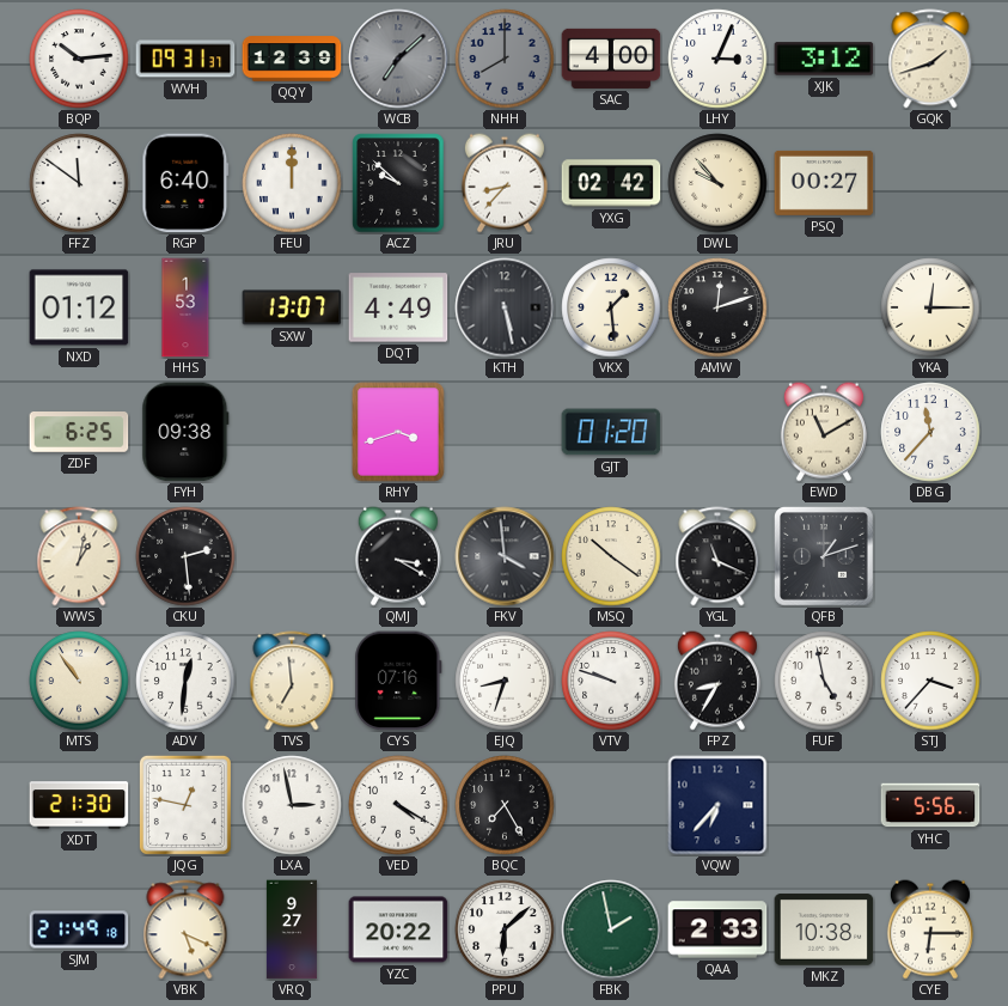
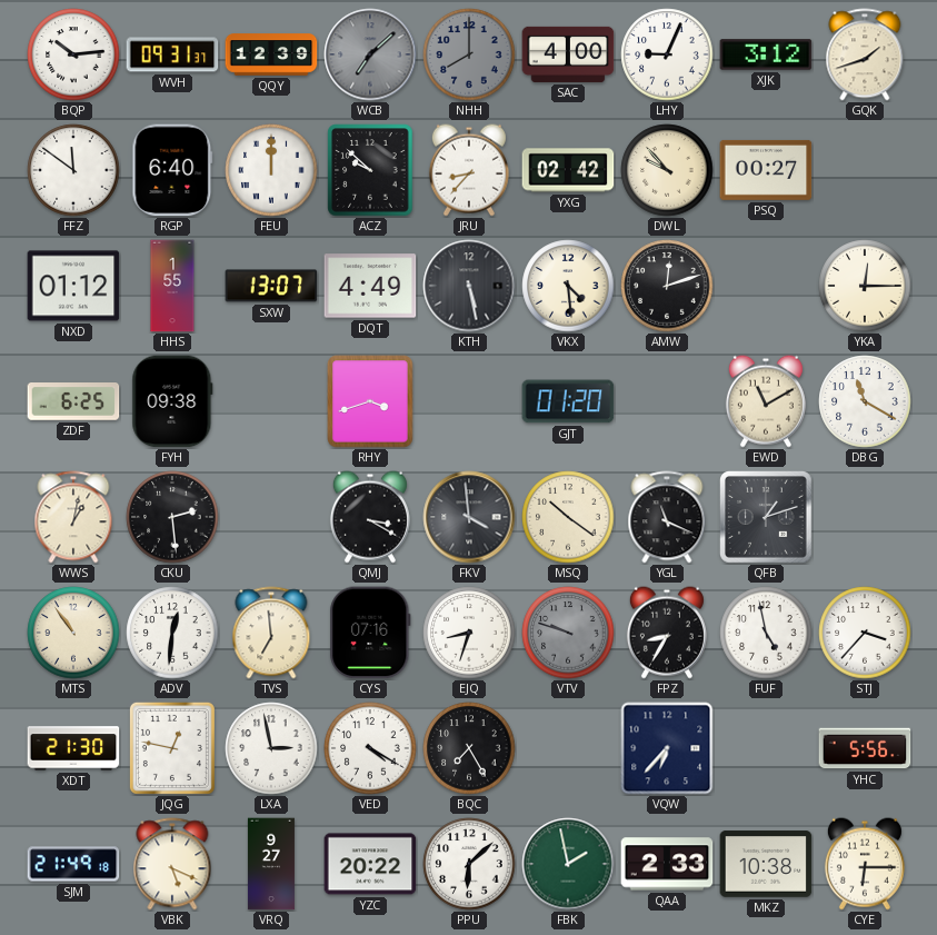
LHY: 3:04 -> 9:04 (667, 54)
HHS: 1:53 -> 1:55 (172, 286)
VKX: 1:29 -> 4:29 (568, 286)
DBG: 11:37 -> 11:20 (865, 401)
VTV dial: white -> grey (568, 633)
